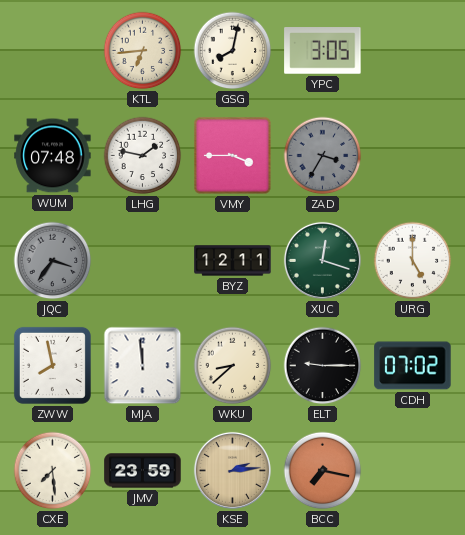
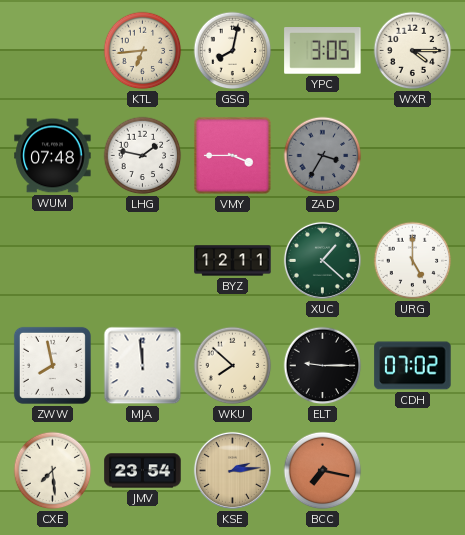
WXR: none -> 4:15 (413, 51)
JQC: 3:36 -> none (53, 261)
XUC: 12:18 -> 1:22 (322, 260)
WKU: 8:38 -> 7:52 (233, 366)
JMV: 23:59 -> 23:54 (143, 471)
